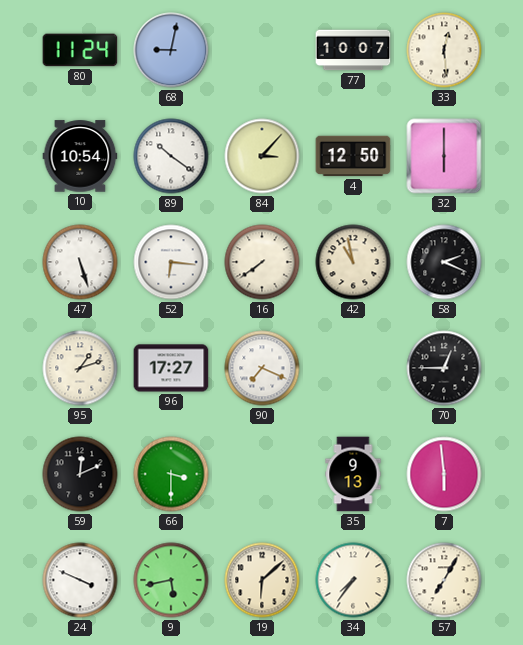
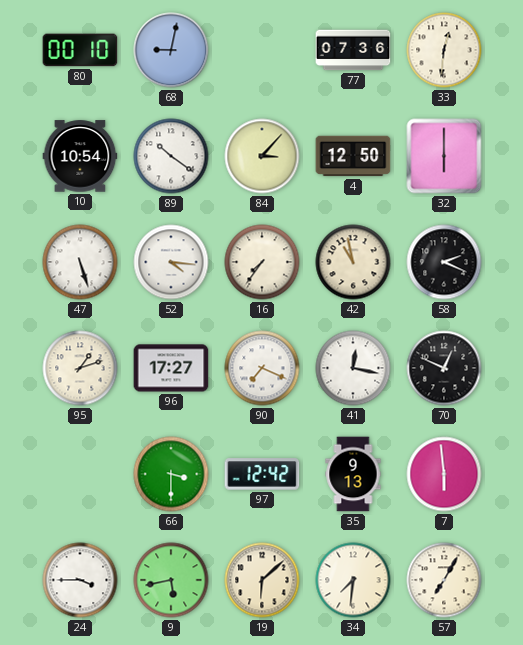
80: 11:24 -> 00:10 (80, 50)
77: 10:07 -> 07:36 (353, 50)
33: 12:29 -> 12:31 (444, 50)
52: 6:16 -> 4:16 (171, 262)
16: 7:39 -> 7:36 (262, 262)
41: none -> 12:17 (353, 368)
70: 12:45 -> 12:49 (444, 368)
59: 12:11 -> none (80, 474)
97: none -> 12:42 (262, 474)
24: 3:49 -> 3:45 (80, 580)
34: 7:36 -> 7:31 (353, 580)
